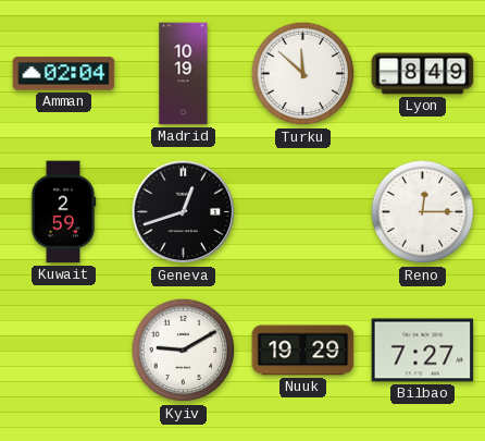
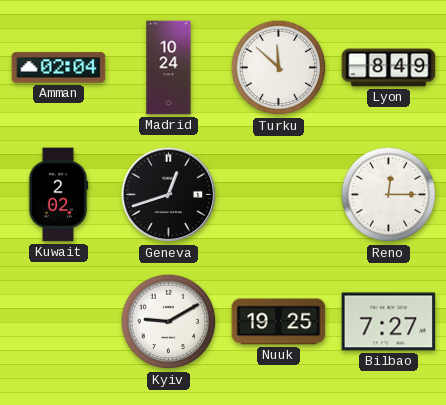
Madrid: 10:19 -> 10:24 (169, 68)
Kuwait: 2:59 -> 2:02 (58, 195)
Nuuk: 19:29 -> 19:25 (279, 322)
